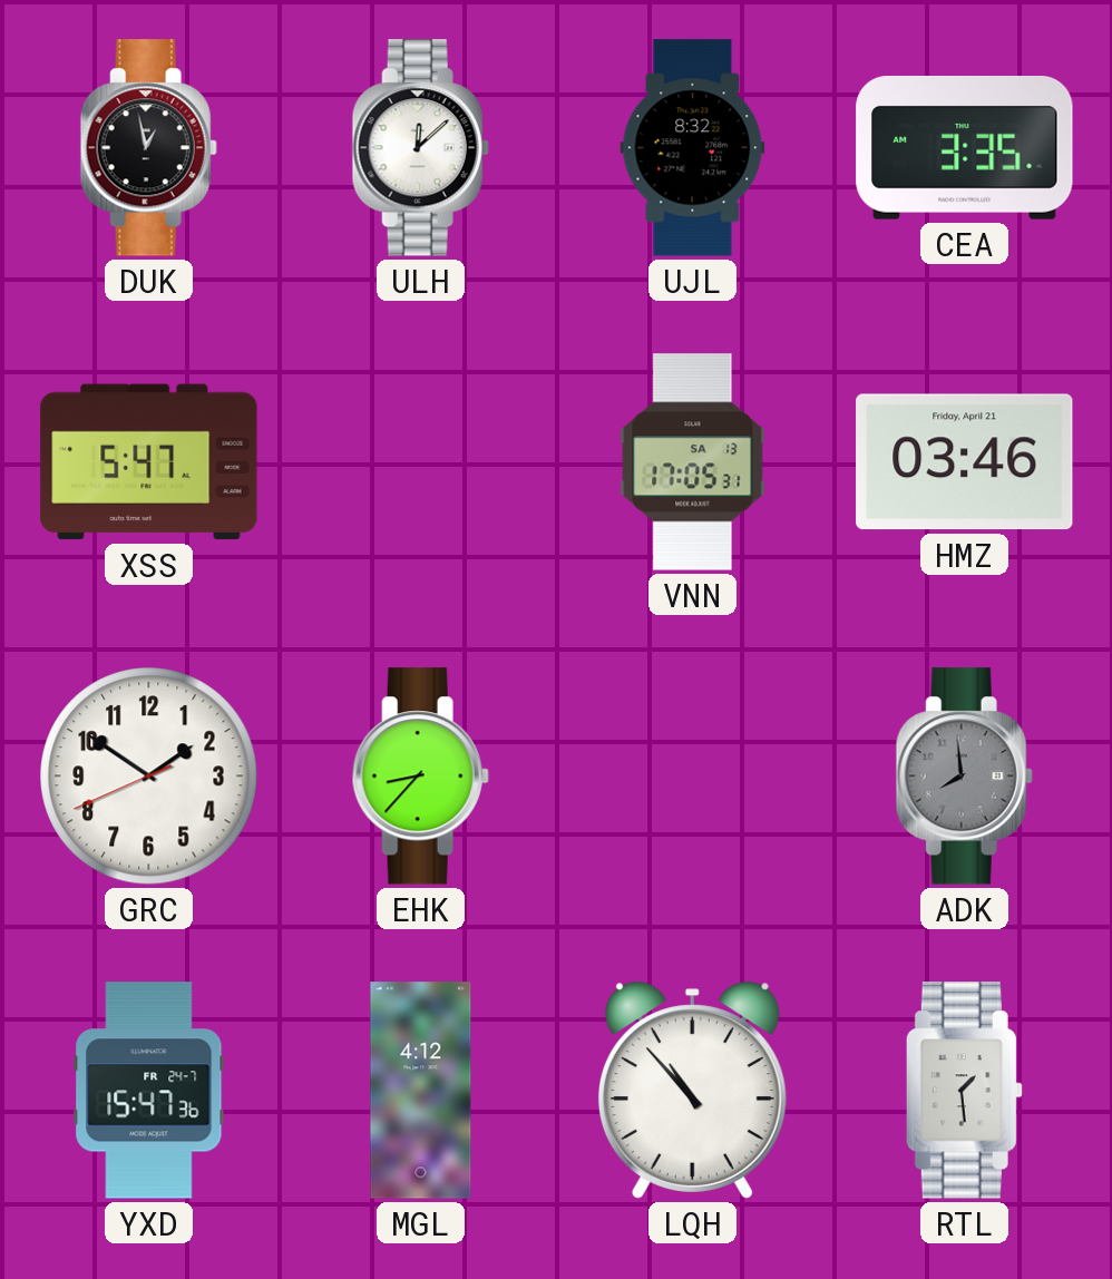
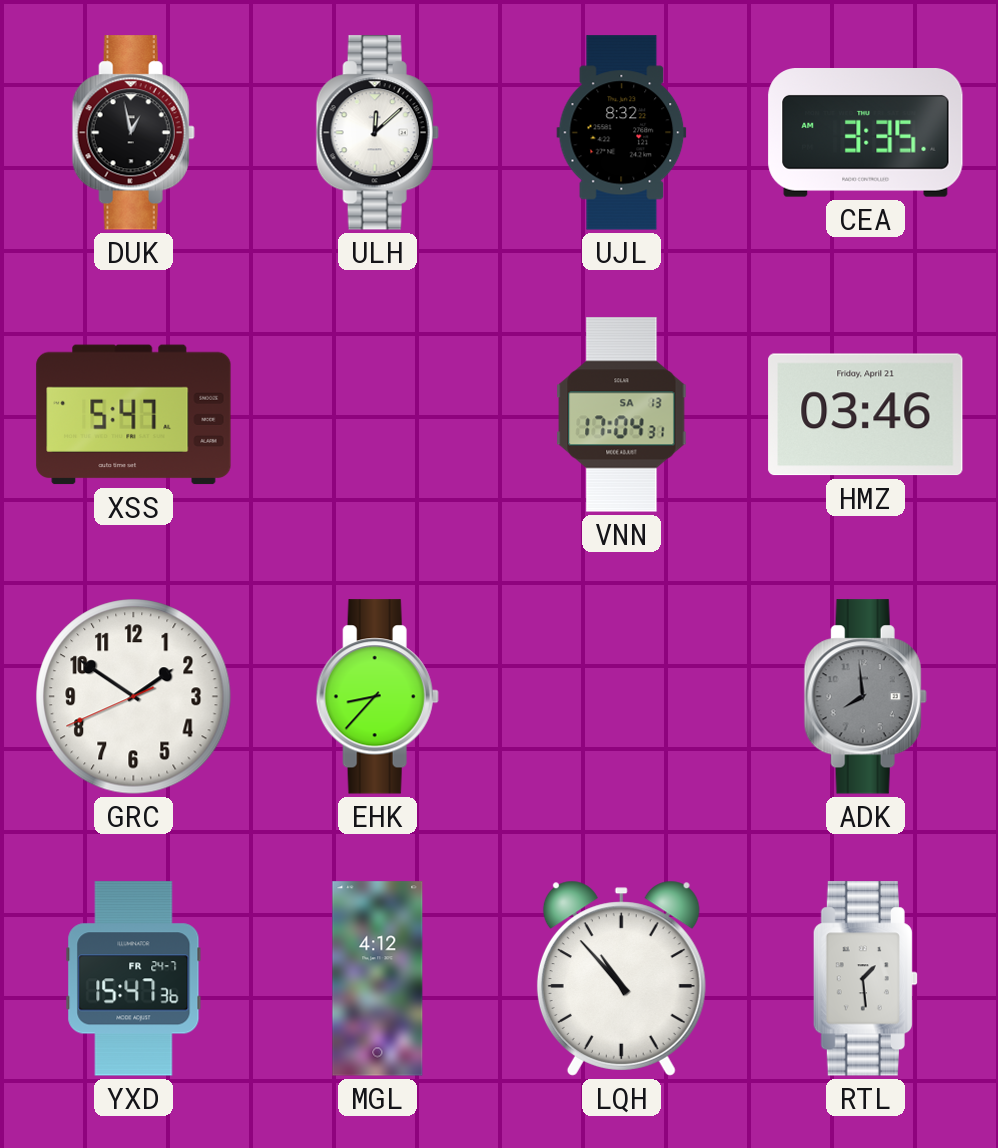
VNN: 17:05 -> 17:04 (622, 415)
